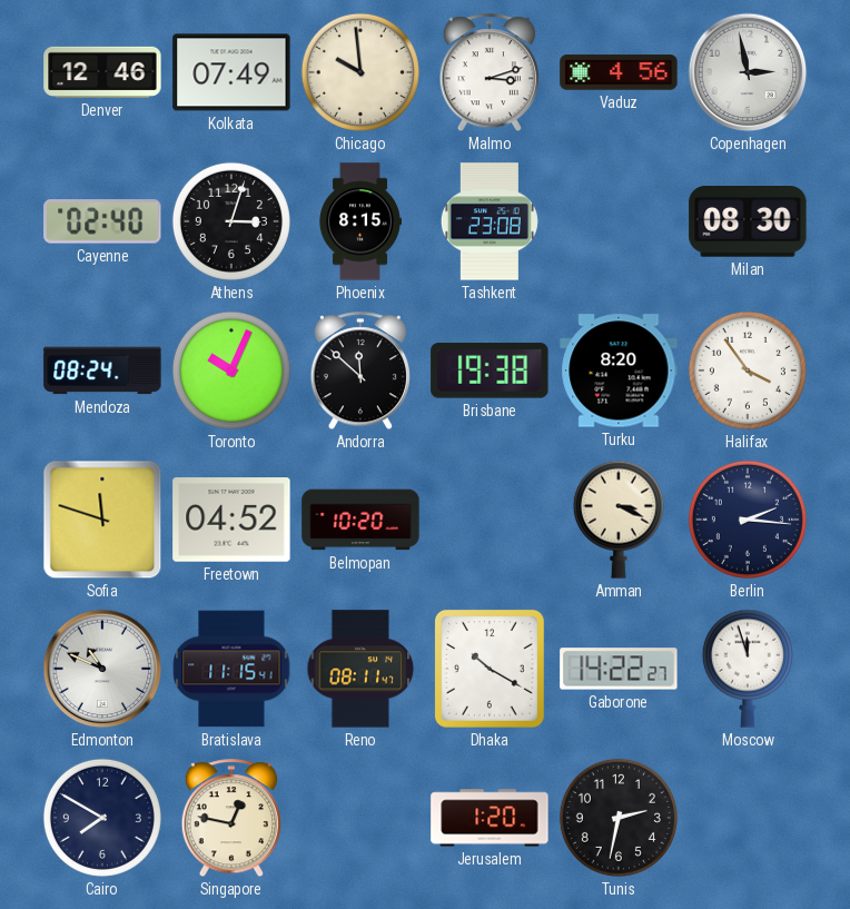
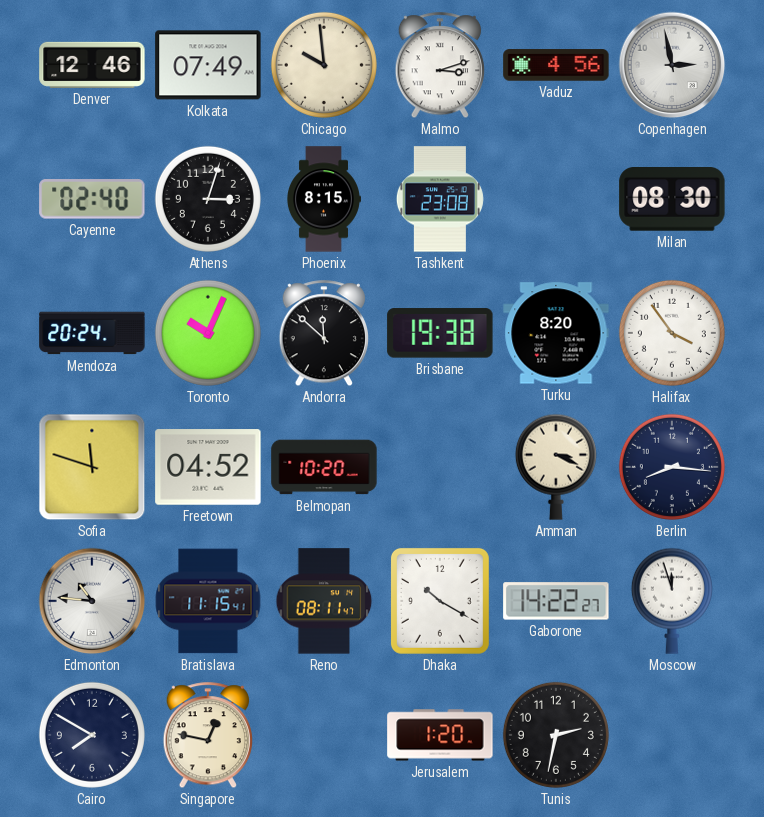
Mendoza: 08:24 -> 20:24 (92, 333)
Berlin: 2:16 -> 8:16 (672, 467)
Edmonton: 10:49 -> 10:46 (92, 601)
